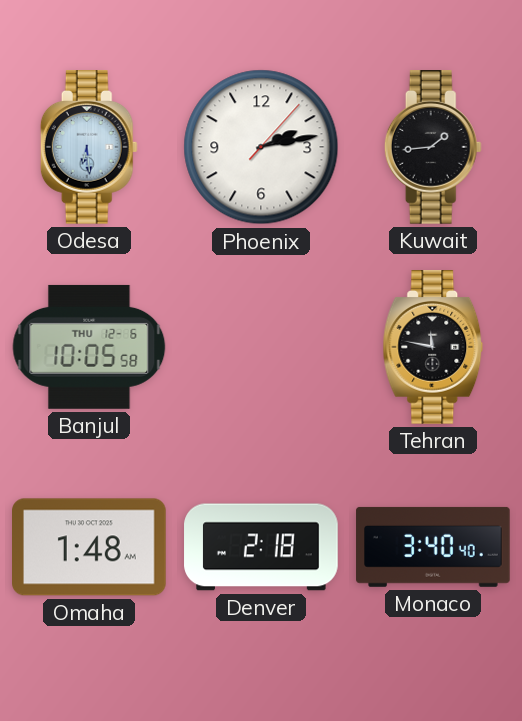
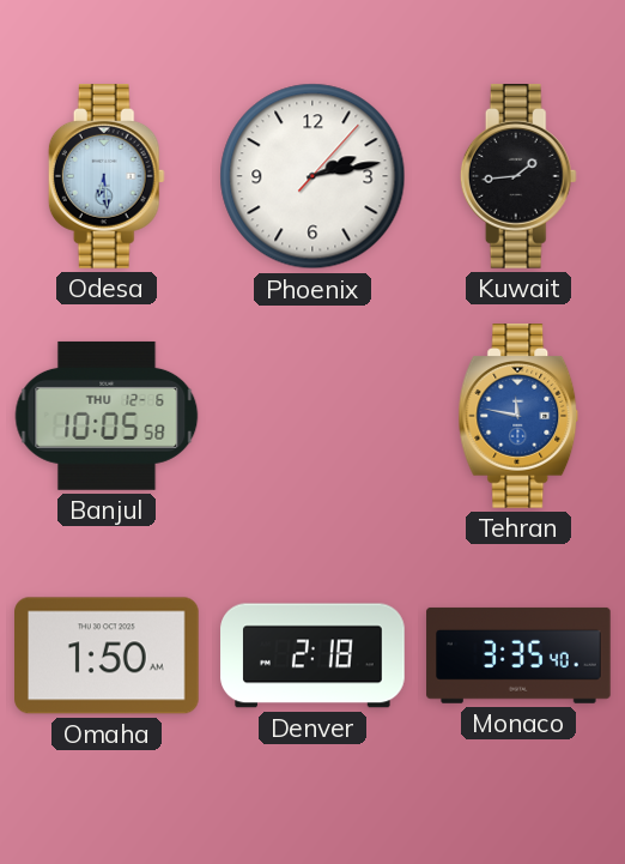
Tehran dial: black -> blue (518, 416)
Omaha: 1:48 -> 1:50 (108, 655)
Monaco: 3:40 -> 3:35 (518, 655)
